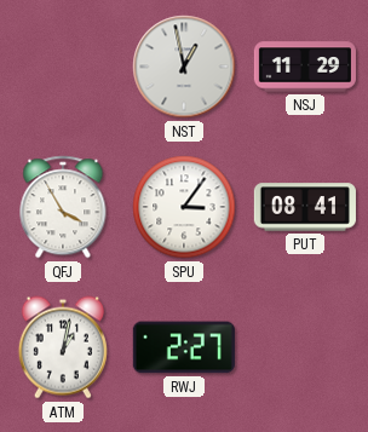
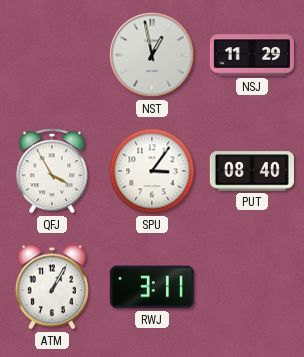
PUT: 08:41 -> 08:40 (252, 171)
ATM: 1:02 -> 1:05 (52, 287)
RWJ: 2:27 -> 3:11 (152, 287)
